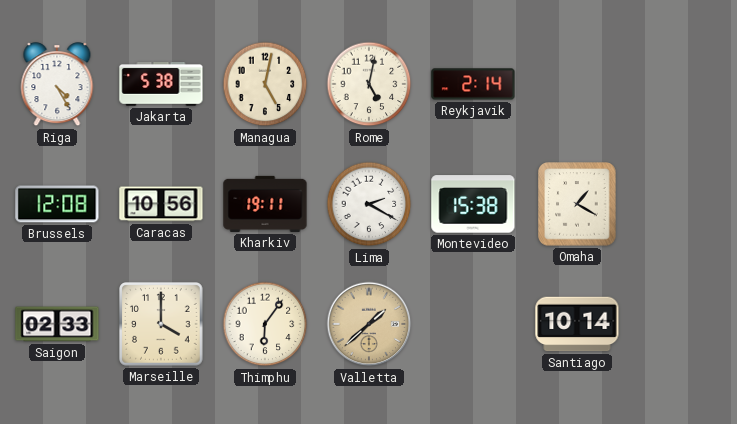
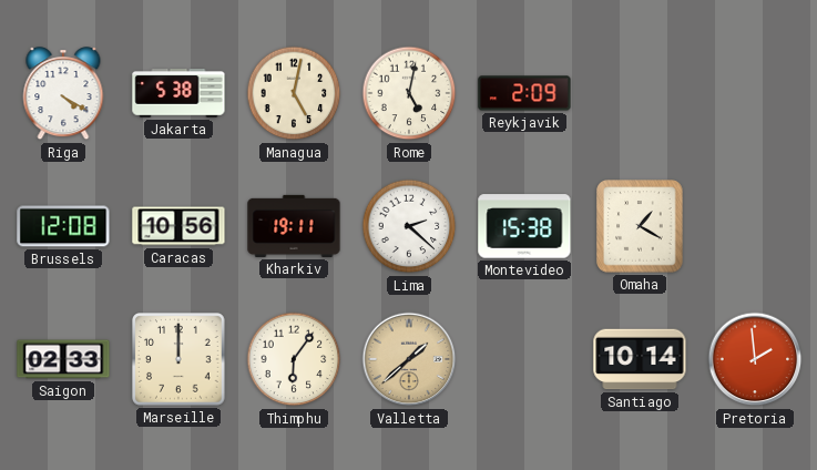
Riga: 4:25 -> 4:20 (63, 94)
Reykjavik: 2:14 -> 2:09 (524, 93)
Lima: 2:20 -> 2:22 (409, 226)
Marseille: 4:00 -> 12:00 (178, 359)
Pretoria: none -> 1:59 (755, 359)
